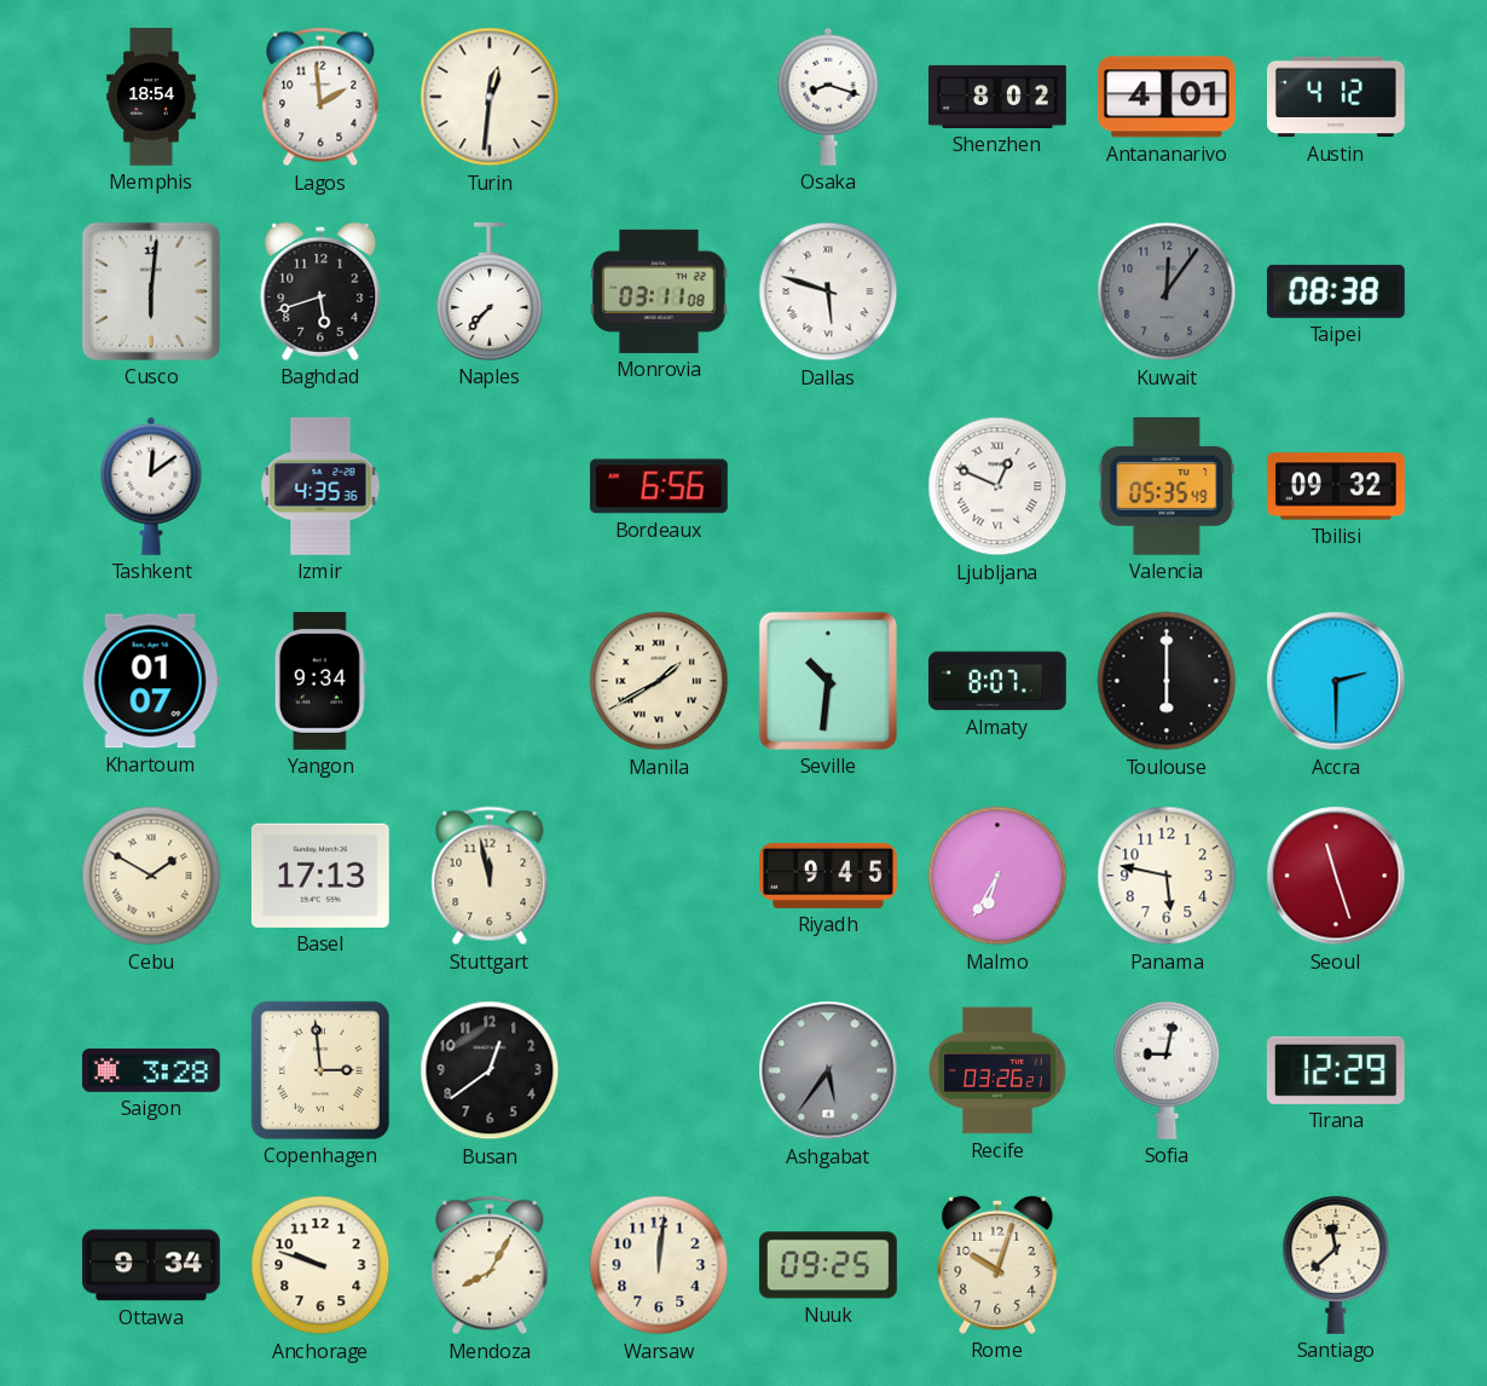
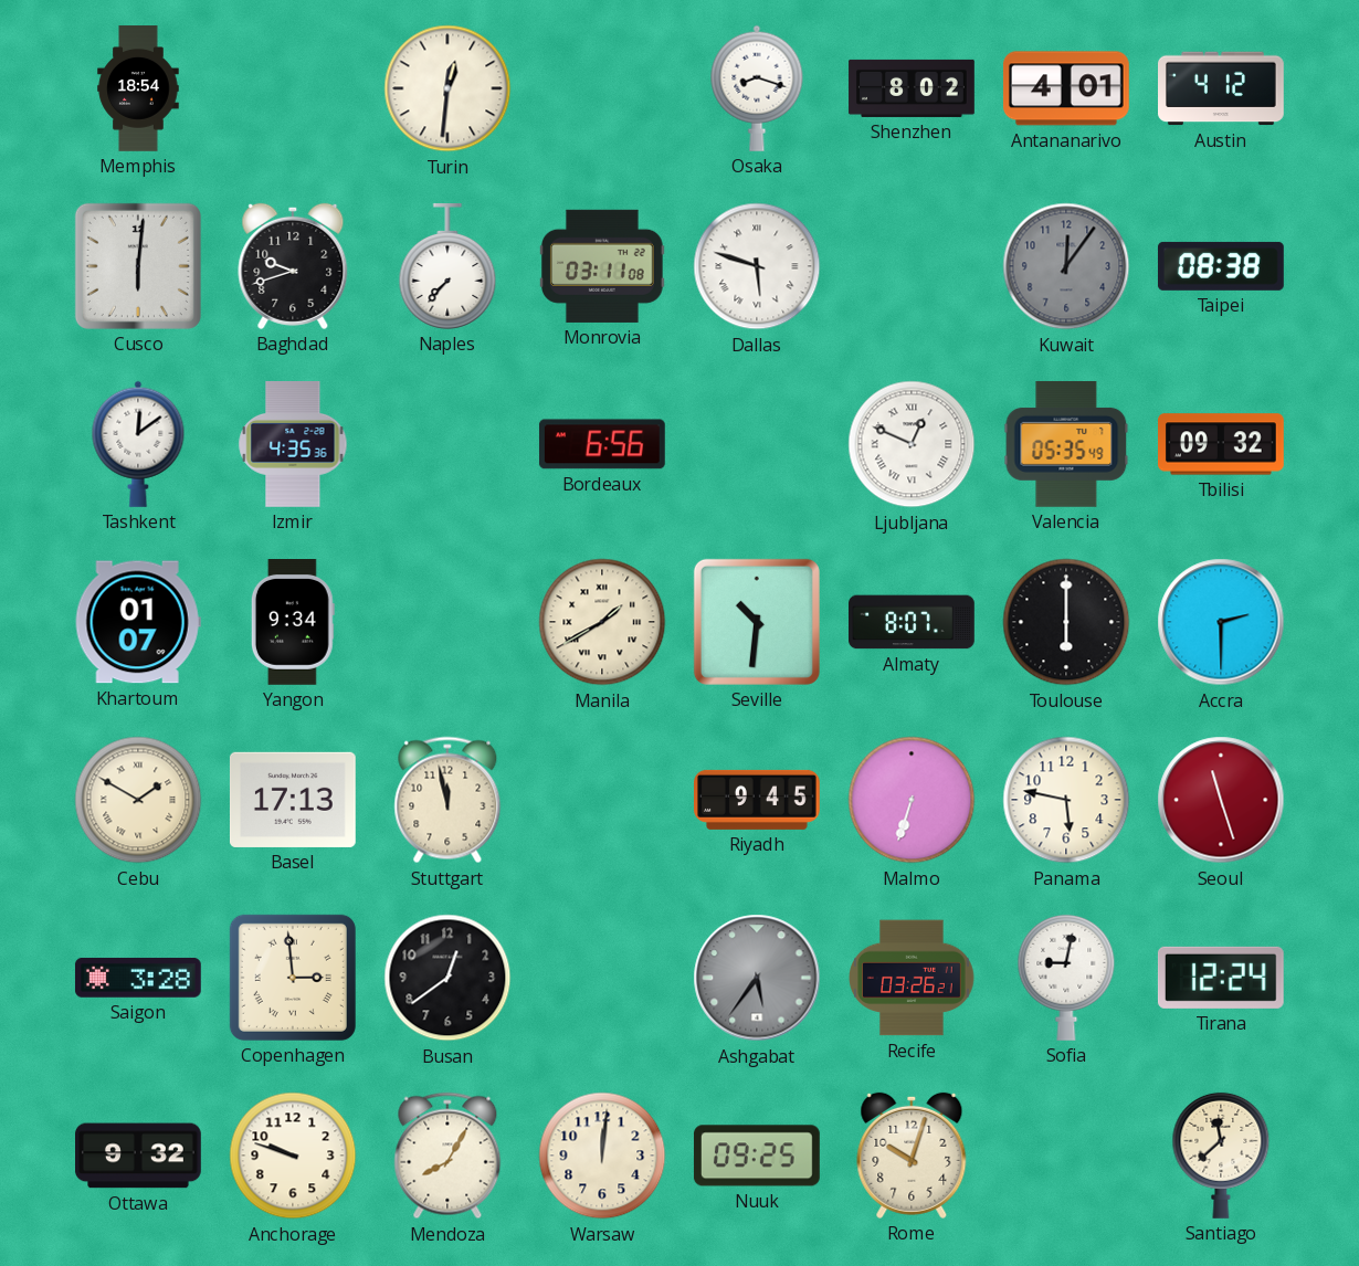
Lagos: 1:59 -> none (320, 97)
Baghdad: 5:42 -> 9:42 (293, 266)
Malmo: 6:35 -> 6:33 (912, 800)
Tirana: 12:29 -> 12:24 (1221, 978)
Ottawa: 9:34 -> 9:32 (139, 1156)
